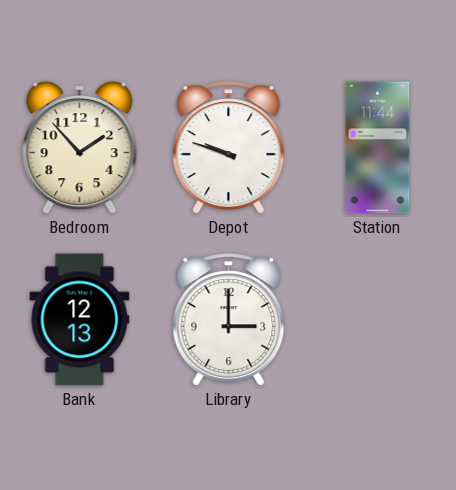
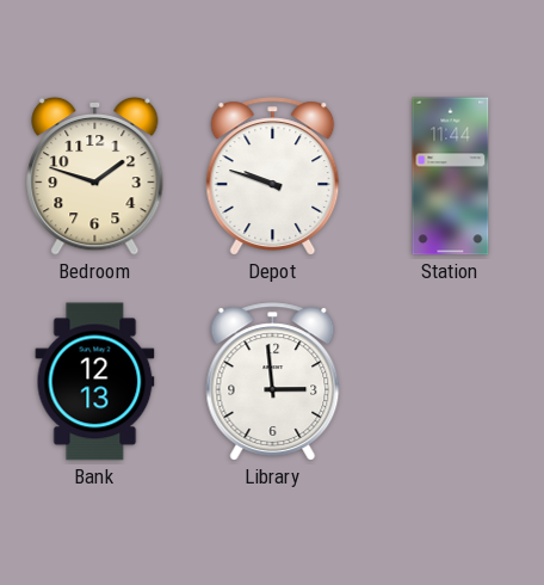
Bedroom: 1:53 -> 1:48 (95, 176)
Library: 3:00 -> 2:59 (273, 382)
